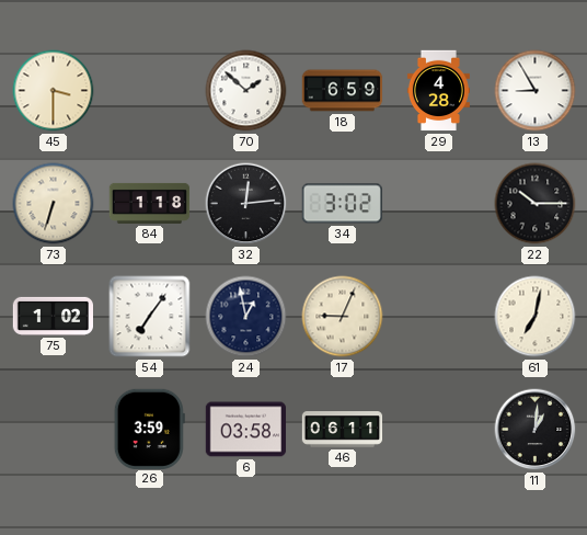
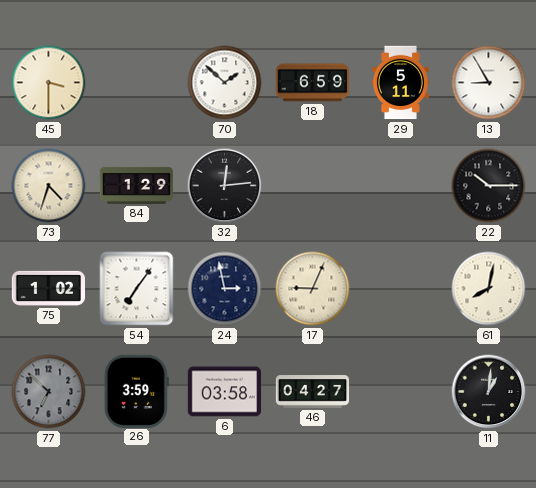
29: 4:28 -> 5:11 (400, 83)
73: 6:33 -> 4:33 (49, 186)
84: 1:18 -> 1:29 (137, 185)
34: 3:02 -> none (342, 204)
24: 12:58 -> 2:58 (225, 289)
61: 7:02 -> 8:02 (489, 289)
77: none -> 6:52 (49, 392)
46: 06:11 -> 04:27 (313, 392)
